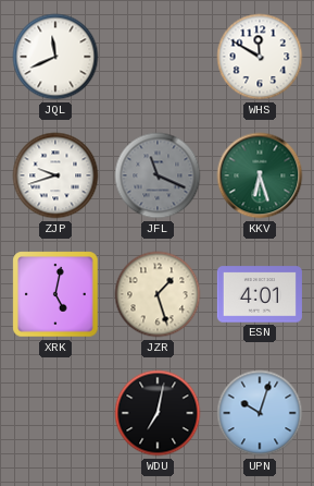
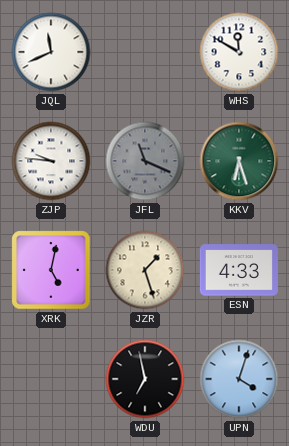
ZJP: 9:42 -> 9:46 (51, 161)
ESN: 4:01 -> 4:33 (239, 270)
WDU: 7:02 -> 6:58 (145, 379)
UPN: 10:03 -> 4:03 (239, 379)
